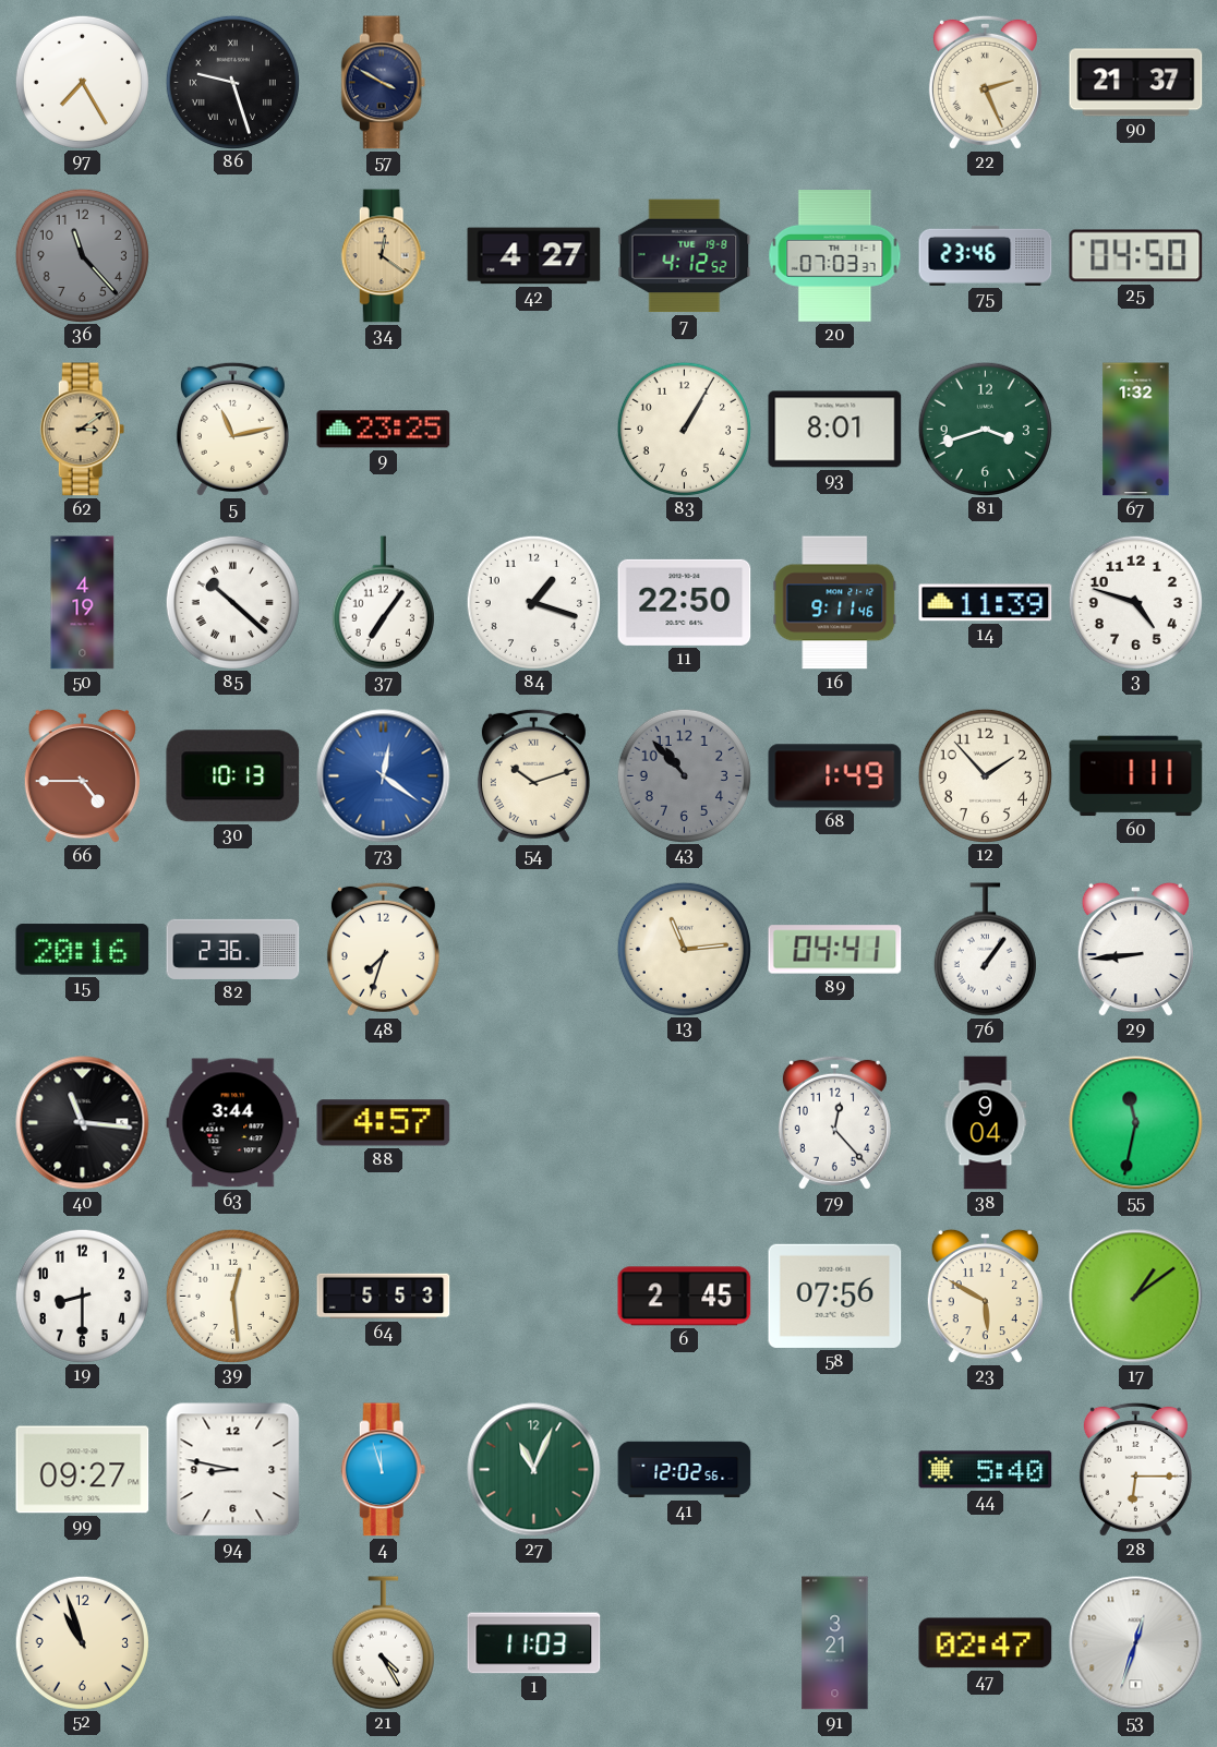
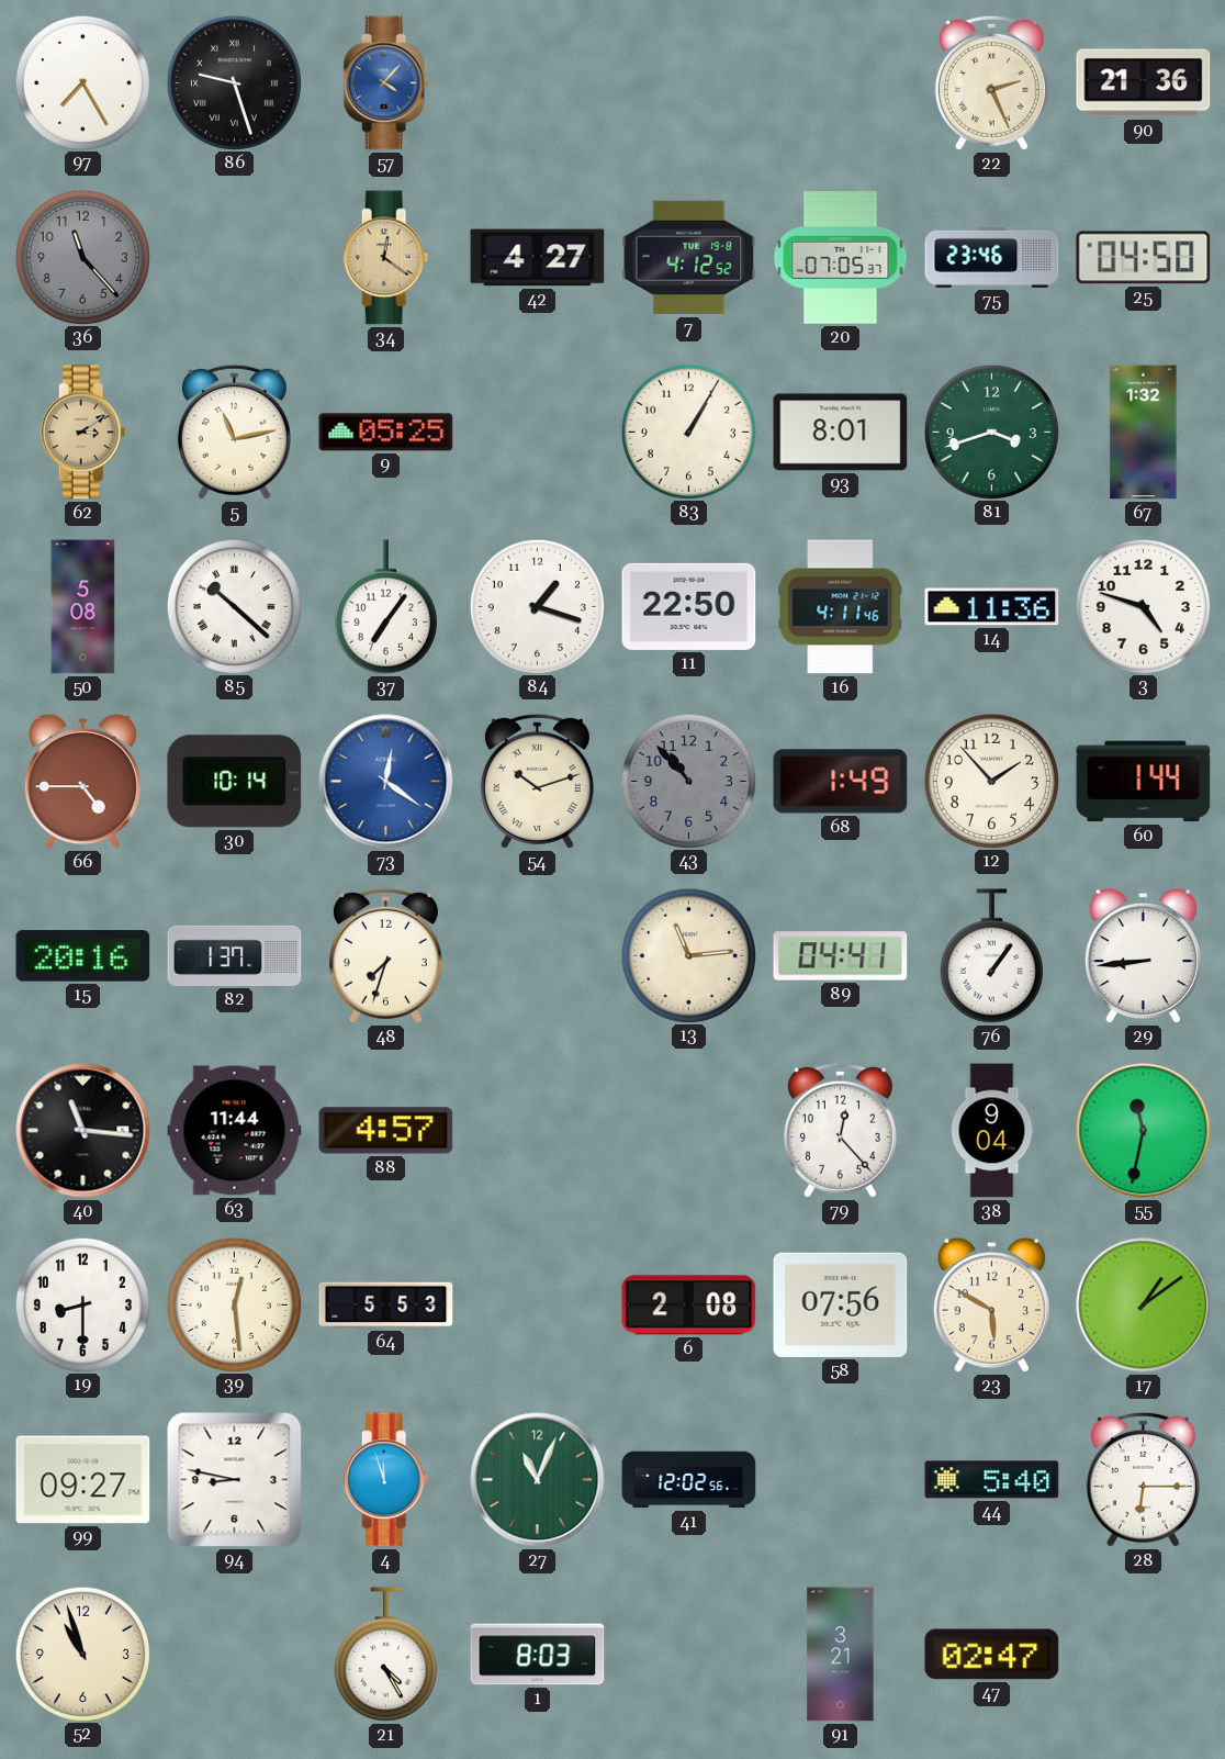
57: 3:50 -> 4:07 (386, 83)
57 dial: navy -> blue (386, 83)
90: 21:37 -> 21:36 (1144, 83)
20: 07:03 -> 07:05 (841, 258)
9: 23:25 -> 05:25 (386, 433)
50: 4:19 -> 5:08 (83, 607)
16: 9:11 -> 4:11 (841, 607)
14: 11:39 -> 11:36 (992, 607)
30: 10:13 -> 10:14 (235, 782)
60: 1:11 -> 1:44 (1144, 782)
82: 2:36 -> 1:37 (235, 955)
63: 3:44 -> 11:44 (235, 1131)
6: 2:45 -> 2:08 (689, 1306)
1: 11:03 -> 8:03 (538, 1655)
53: 12:33 -> none (1136, 1643)
